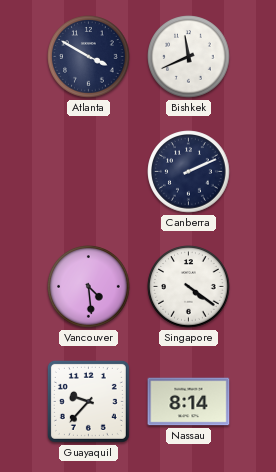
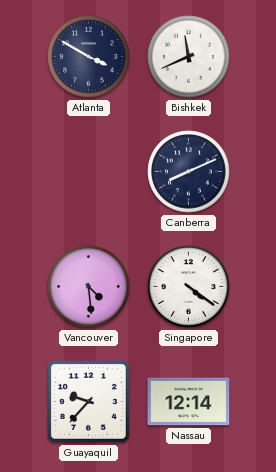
Canberra: 2:11 -> 8:11 (189, 172)
Nassau: 8:14 -> 12:14 (189, 402)
